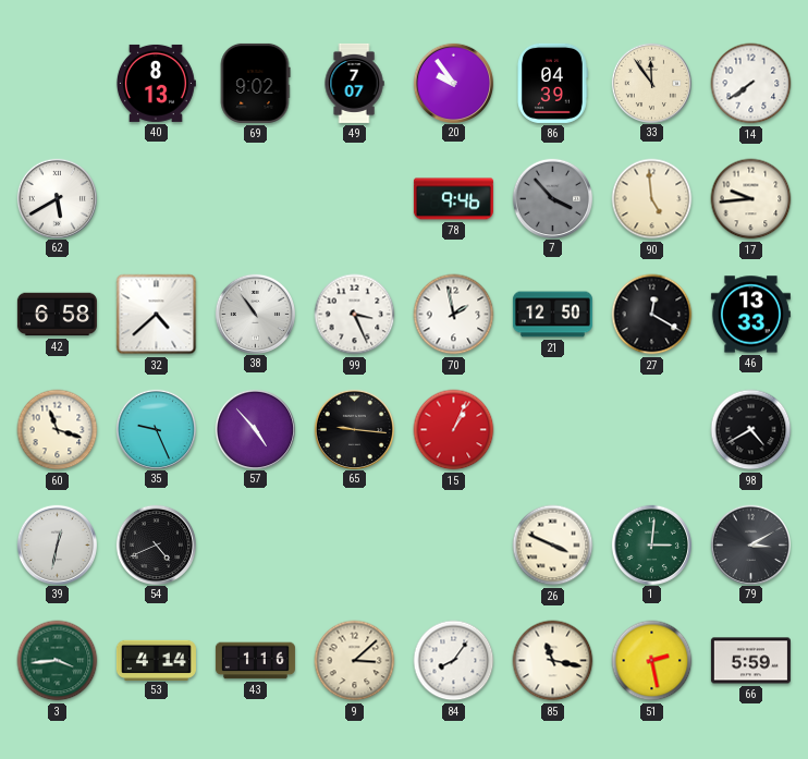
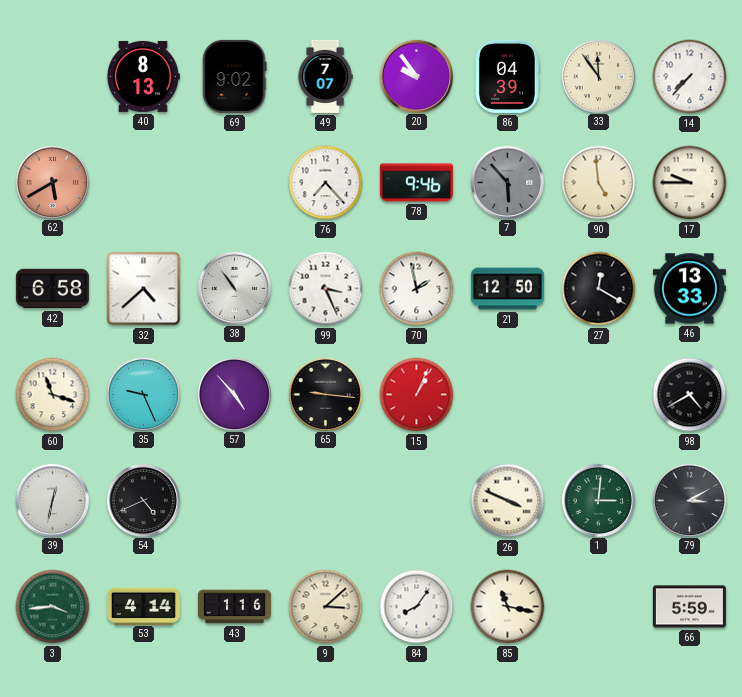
14: 7:39 -> 7:37 (690, 77)
62 dial: white -> salmon (52, 182)
76: none -> 7:23 (326, 183)
7: 3:53 -> 5:53 (507, 182)
17: 9:44 -> 9:45 (690, 183)
51: 2:28 -> none (652, 661)
